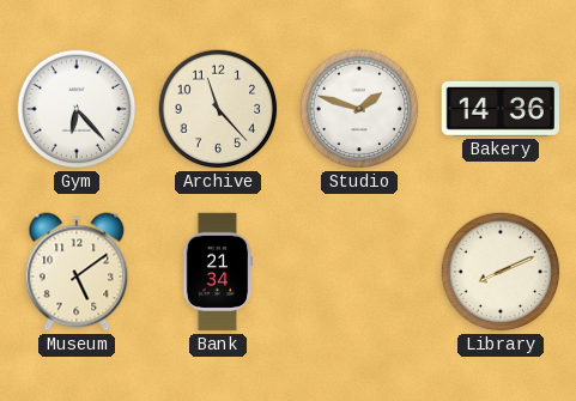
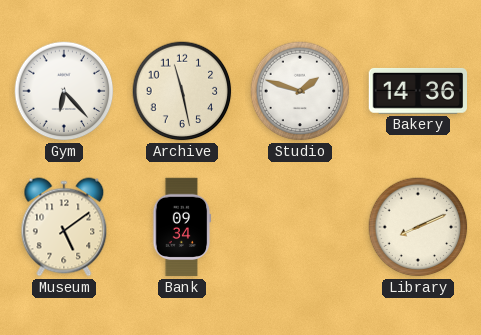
Archive: 11:23 -> 11:28 (182, 91)
Bank: 21:34 -> 09:34 (182, 227)
